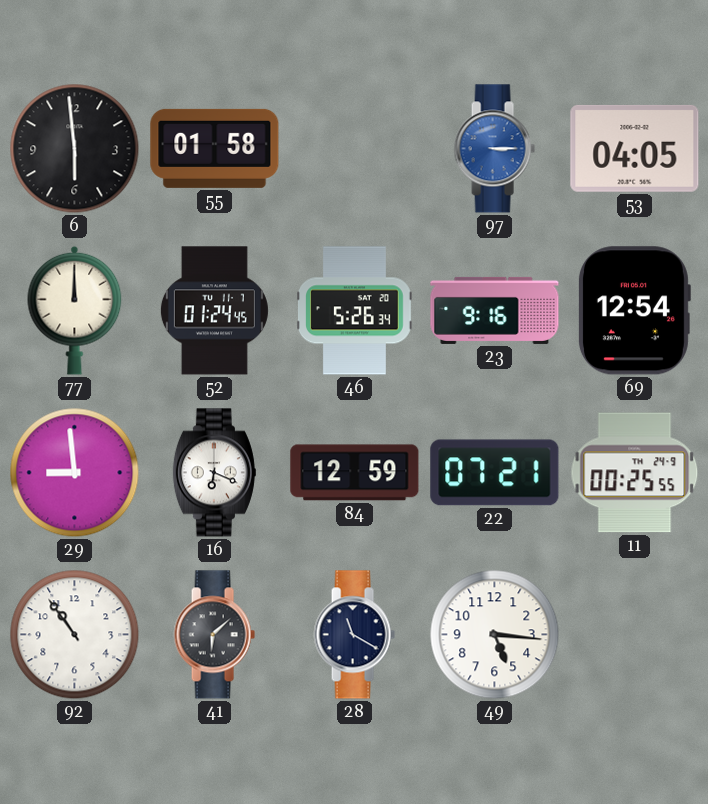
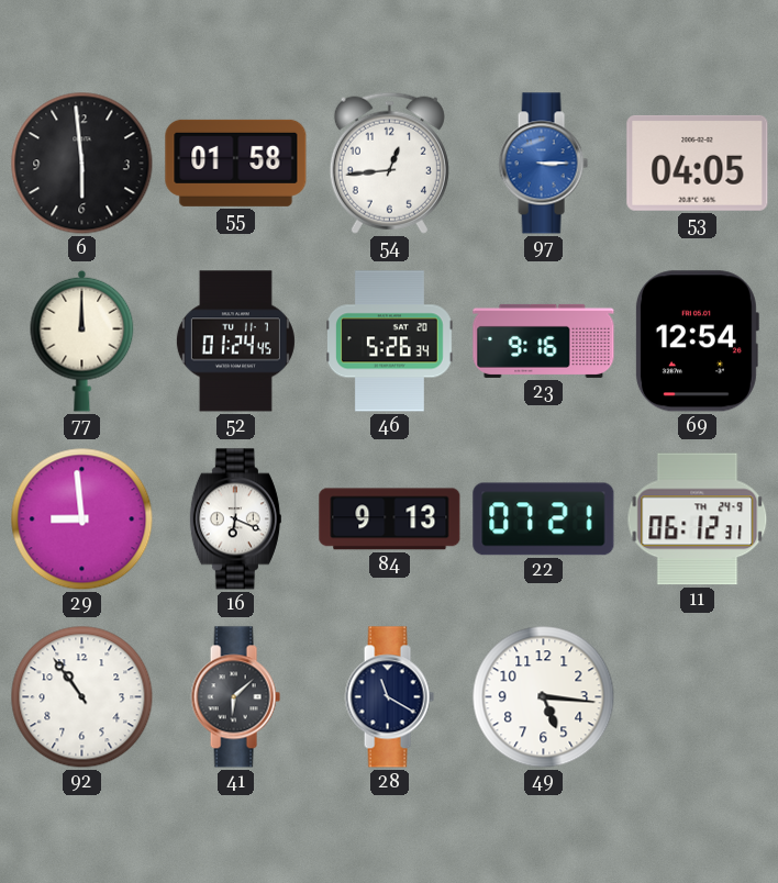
54: none -> 12:44 (389, 163)
84: 12:59 -> 9:13 (390, 519)
11: 00:25 -> 06:12 (698, 519)
